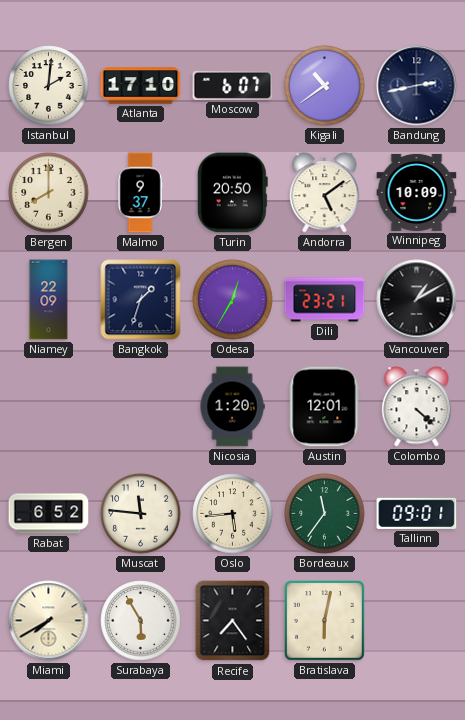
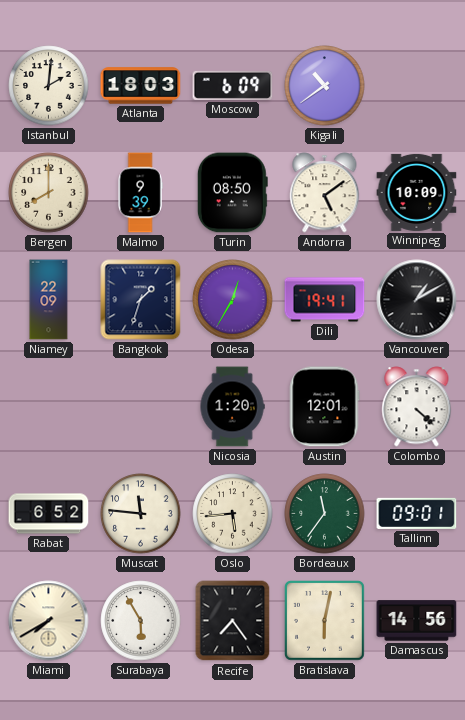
Atlanta: 17:10 -> 18:03 (141, 86)
Moscow: 6:07 -> 6:09 (233, 85)
Bandung: 2:43 -> none (417, 86)
Malmo: 9:37 -> 9:39 (140, 193)
Turin: 20:50 -> 08:50 (232, 193)
Dili: 23:21 -> 19:41 (325, 300)
Damascus: none -> 14:56 (417, 621)
